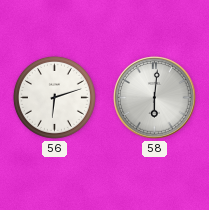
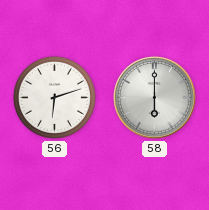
58: 6:01 -> 6:00 (155, 98)
